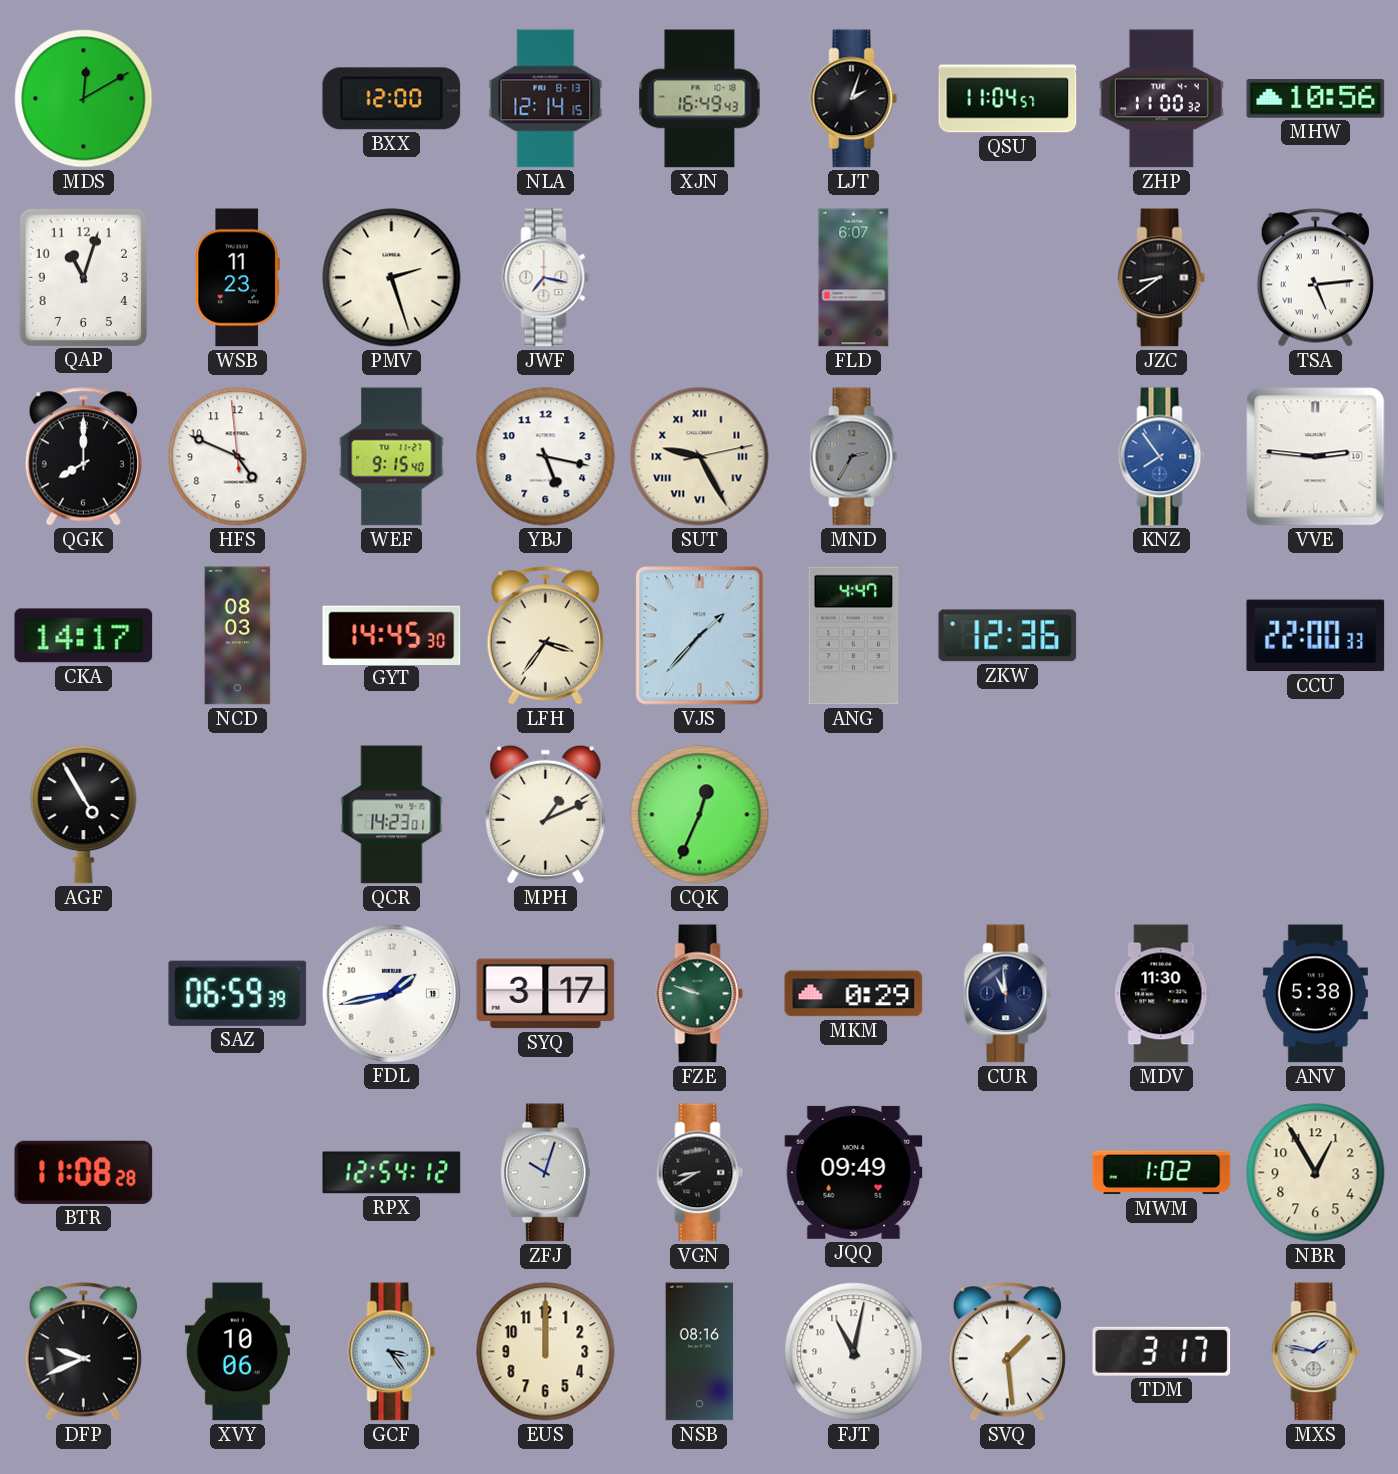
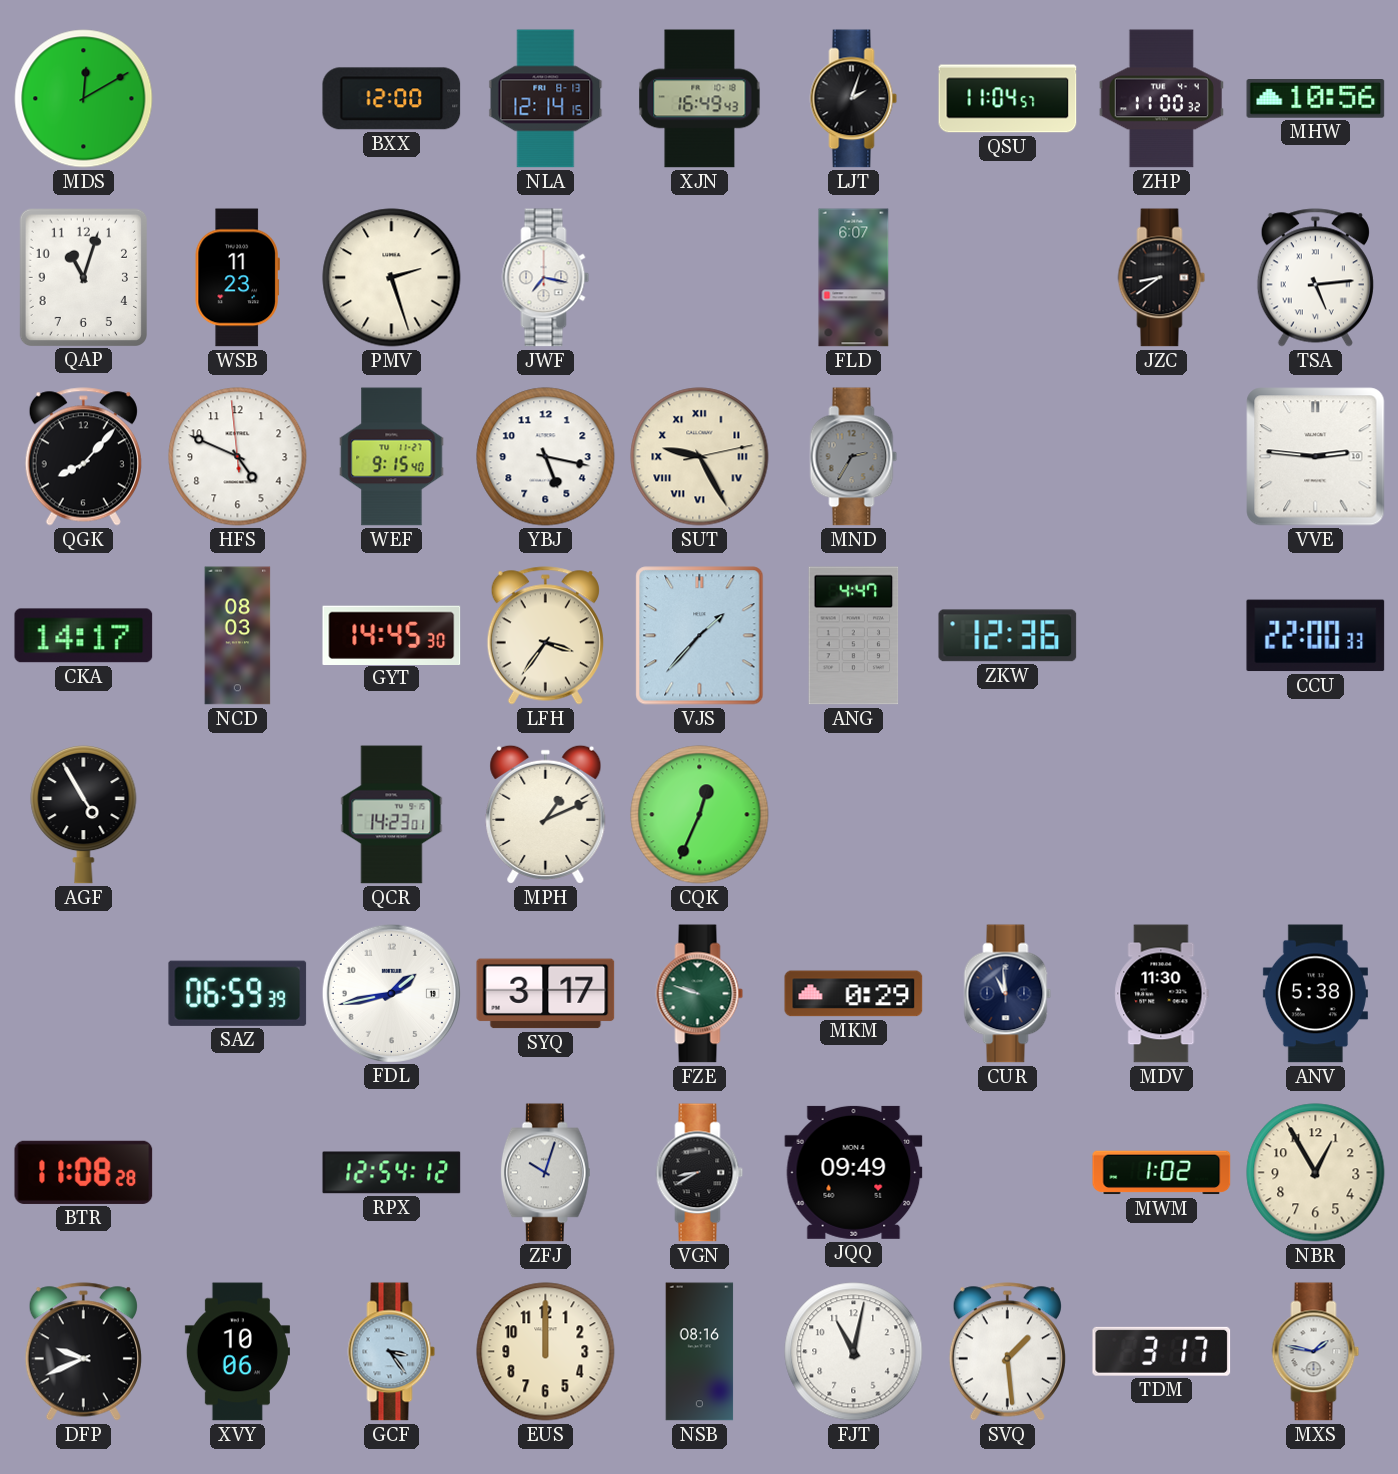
QGK: 8:00 -> 8:07 (83, 457)
KNZ: 7:54 -> none (1162, 457)
